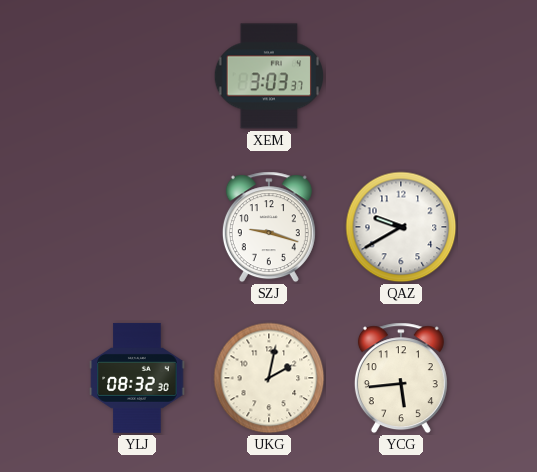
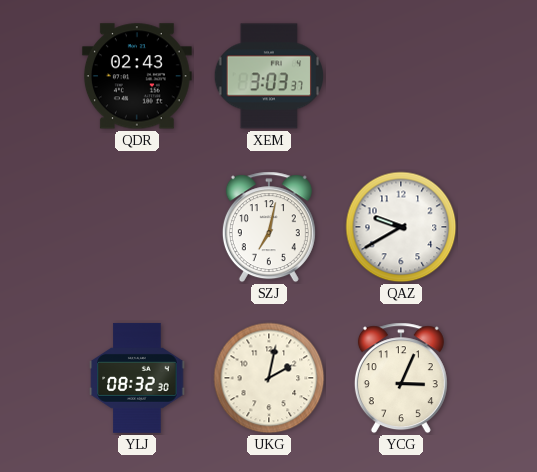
QDR: none -> 02:43 (137, 76)
SZJ: 9:18 -> 7:02 (269, 227)
YCG: 5:44 -> 3:04 (401, 378)
